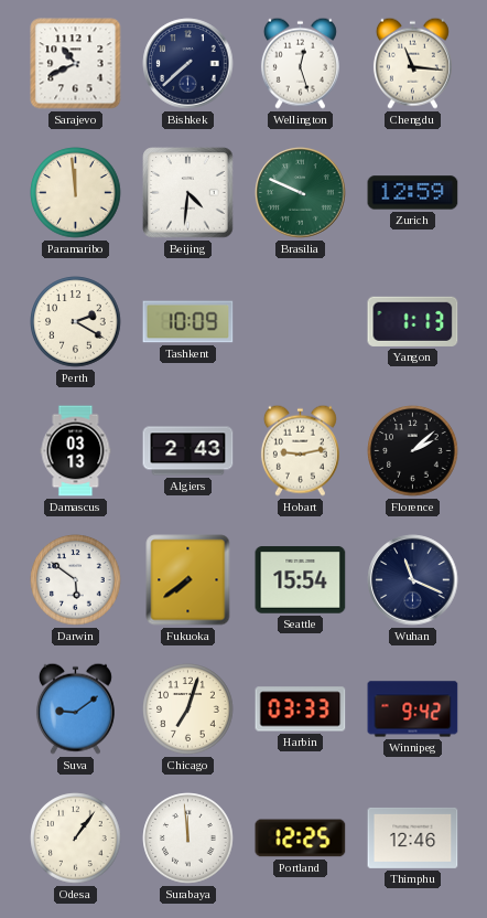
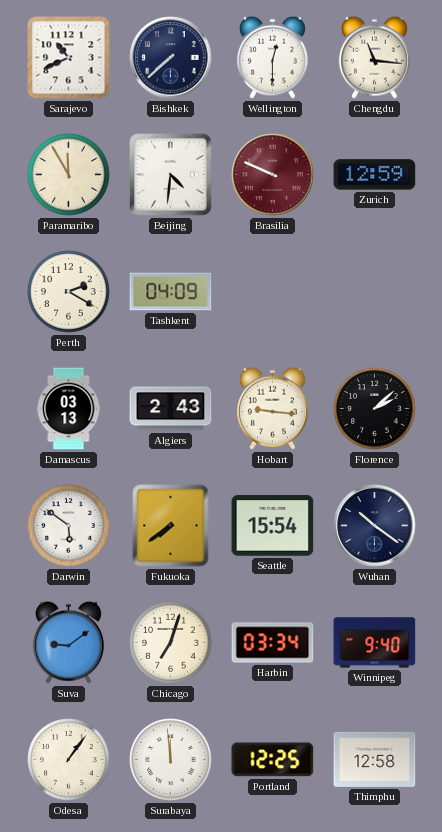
Wellington: 12:27 -> 12:30 (272, 57)
Paramaribo: 11:59 -> 11:55 (69, 175)
Brasilia dial: green -> burgundy (273, 175)
Tashkent: 10:09 -> 04:09 (171, 292)
Yangon: 1:13 -> none (413, 321)
Hobart: 9:13 -> 9:16 (272, 408)
Wuhan: 11:19 -> 10:21 (375, 526)
Harbin: 03:33 -> 03:34 (273, 643)
Winnipeg: 9:42 -> 9:40 (375, 643)
Thimphu: 12:46 -> 12:58 (375, 759)
